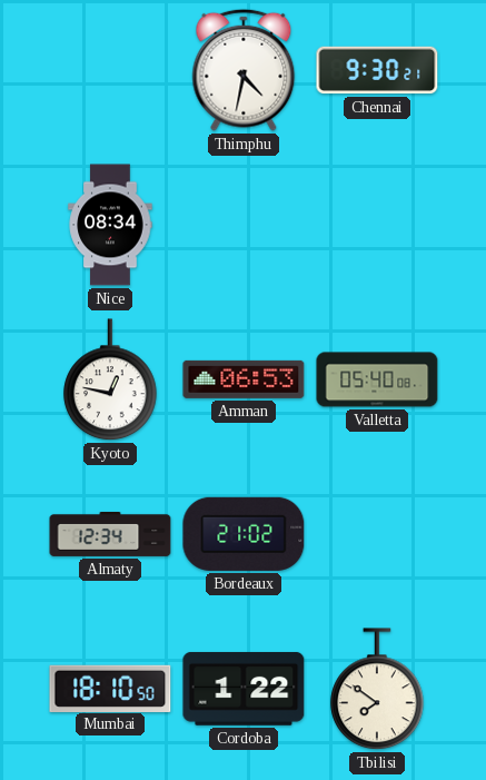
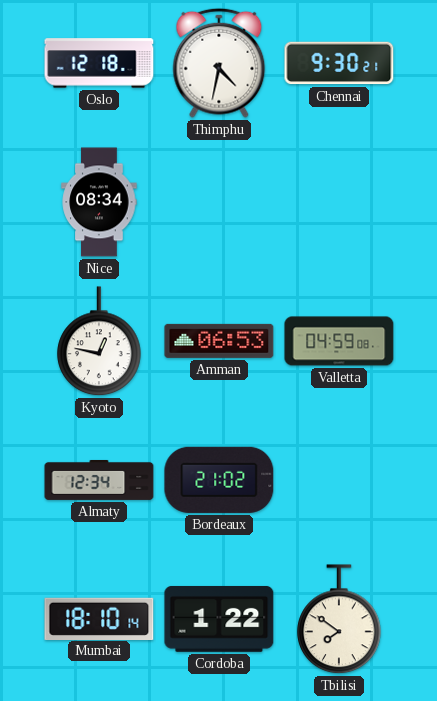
Oslo: none -> 12:18 (99, 63)
Valletta: 05:40 -> 04:59 (339, 341)
Mumbai: 18:10:50 -> 18:10:14 (99, 618)
